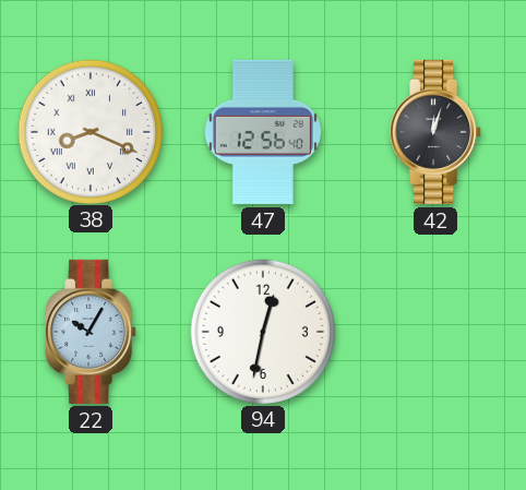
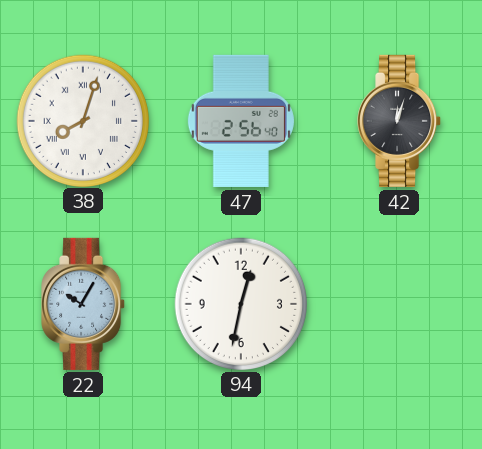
38: 8:19 -> 8:03 (82, 120)
47: 12:56 -> 2:56 (241, 121)
